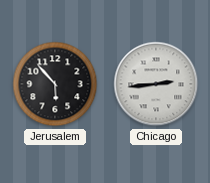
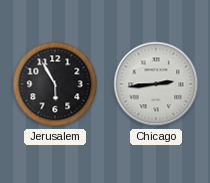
Jerusalem: 5:53 -> 5:55 (55, 84)
